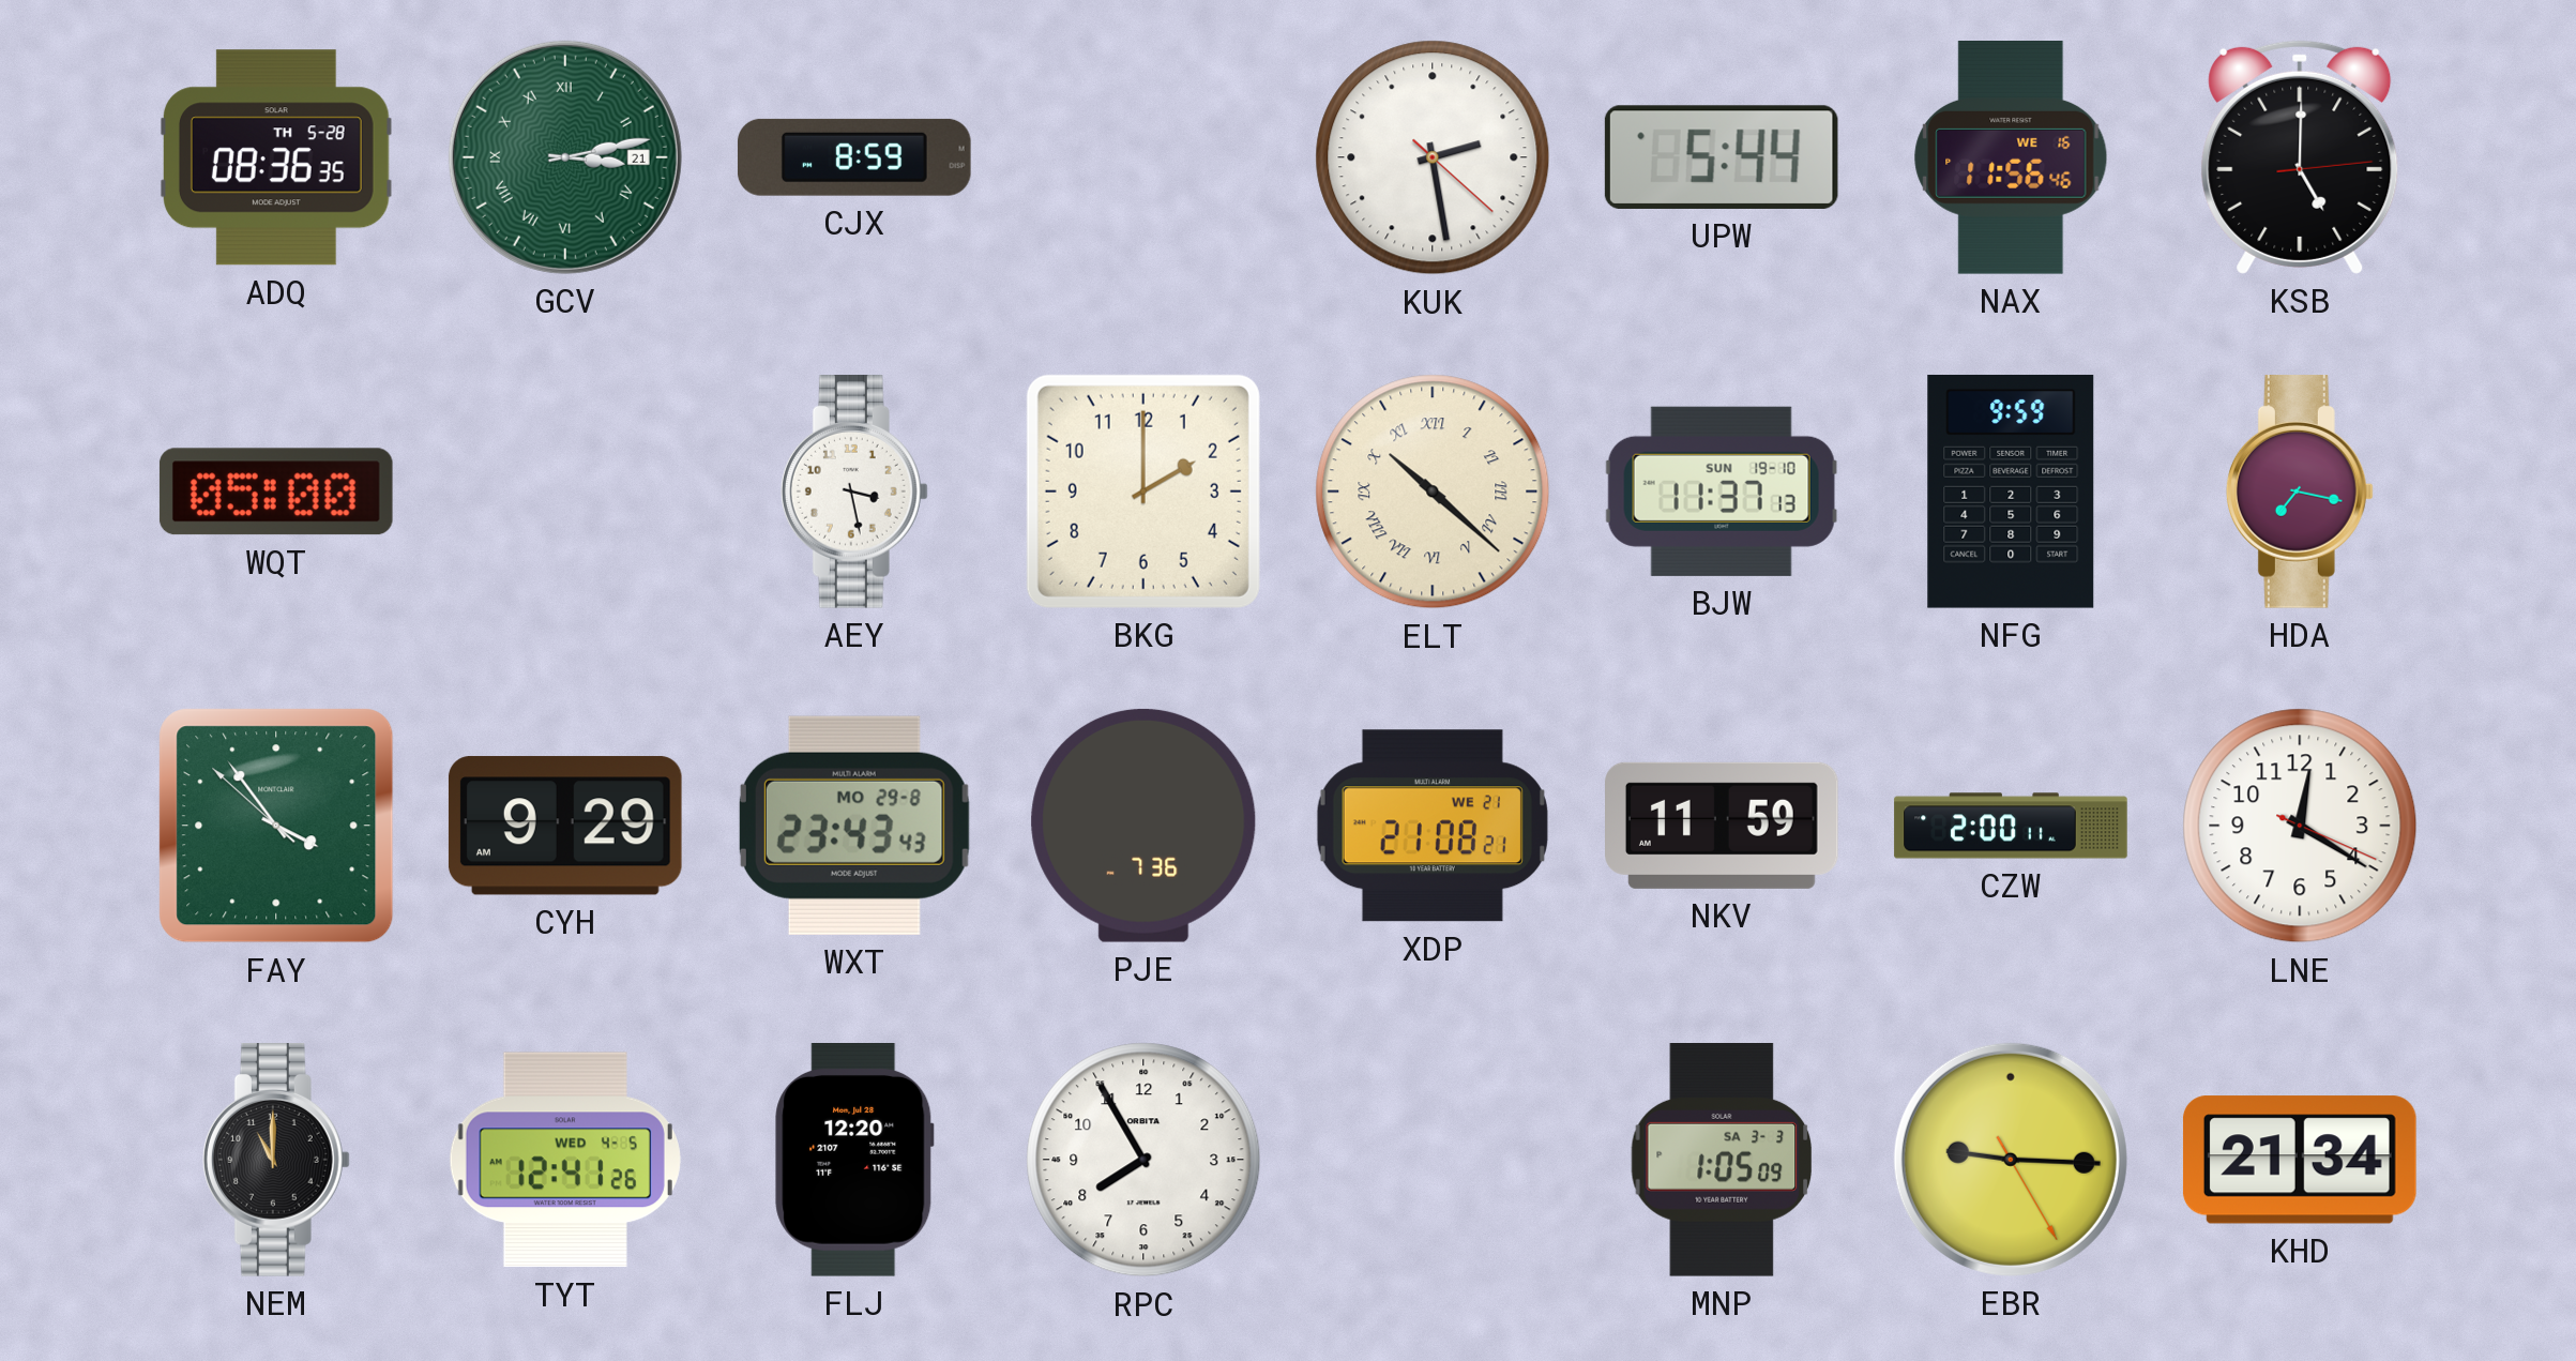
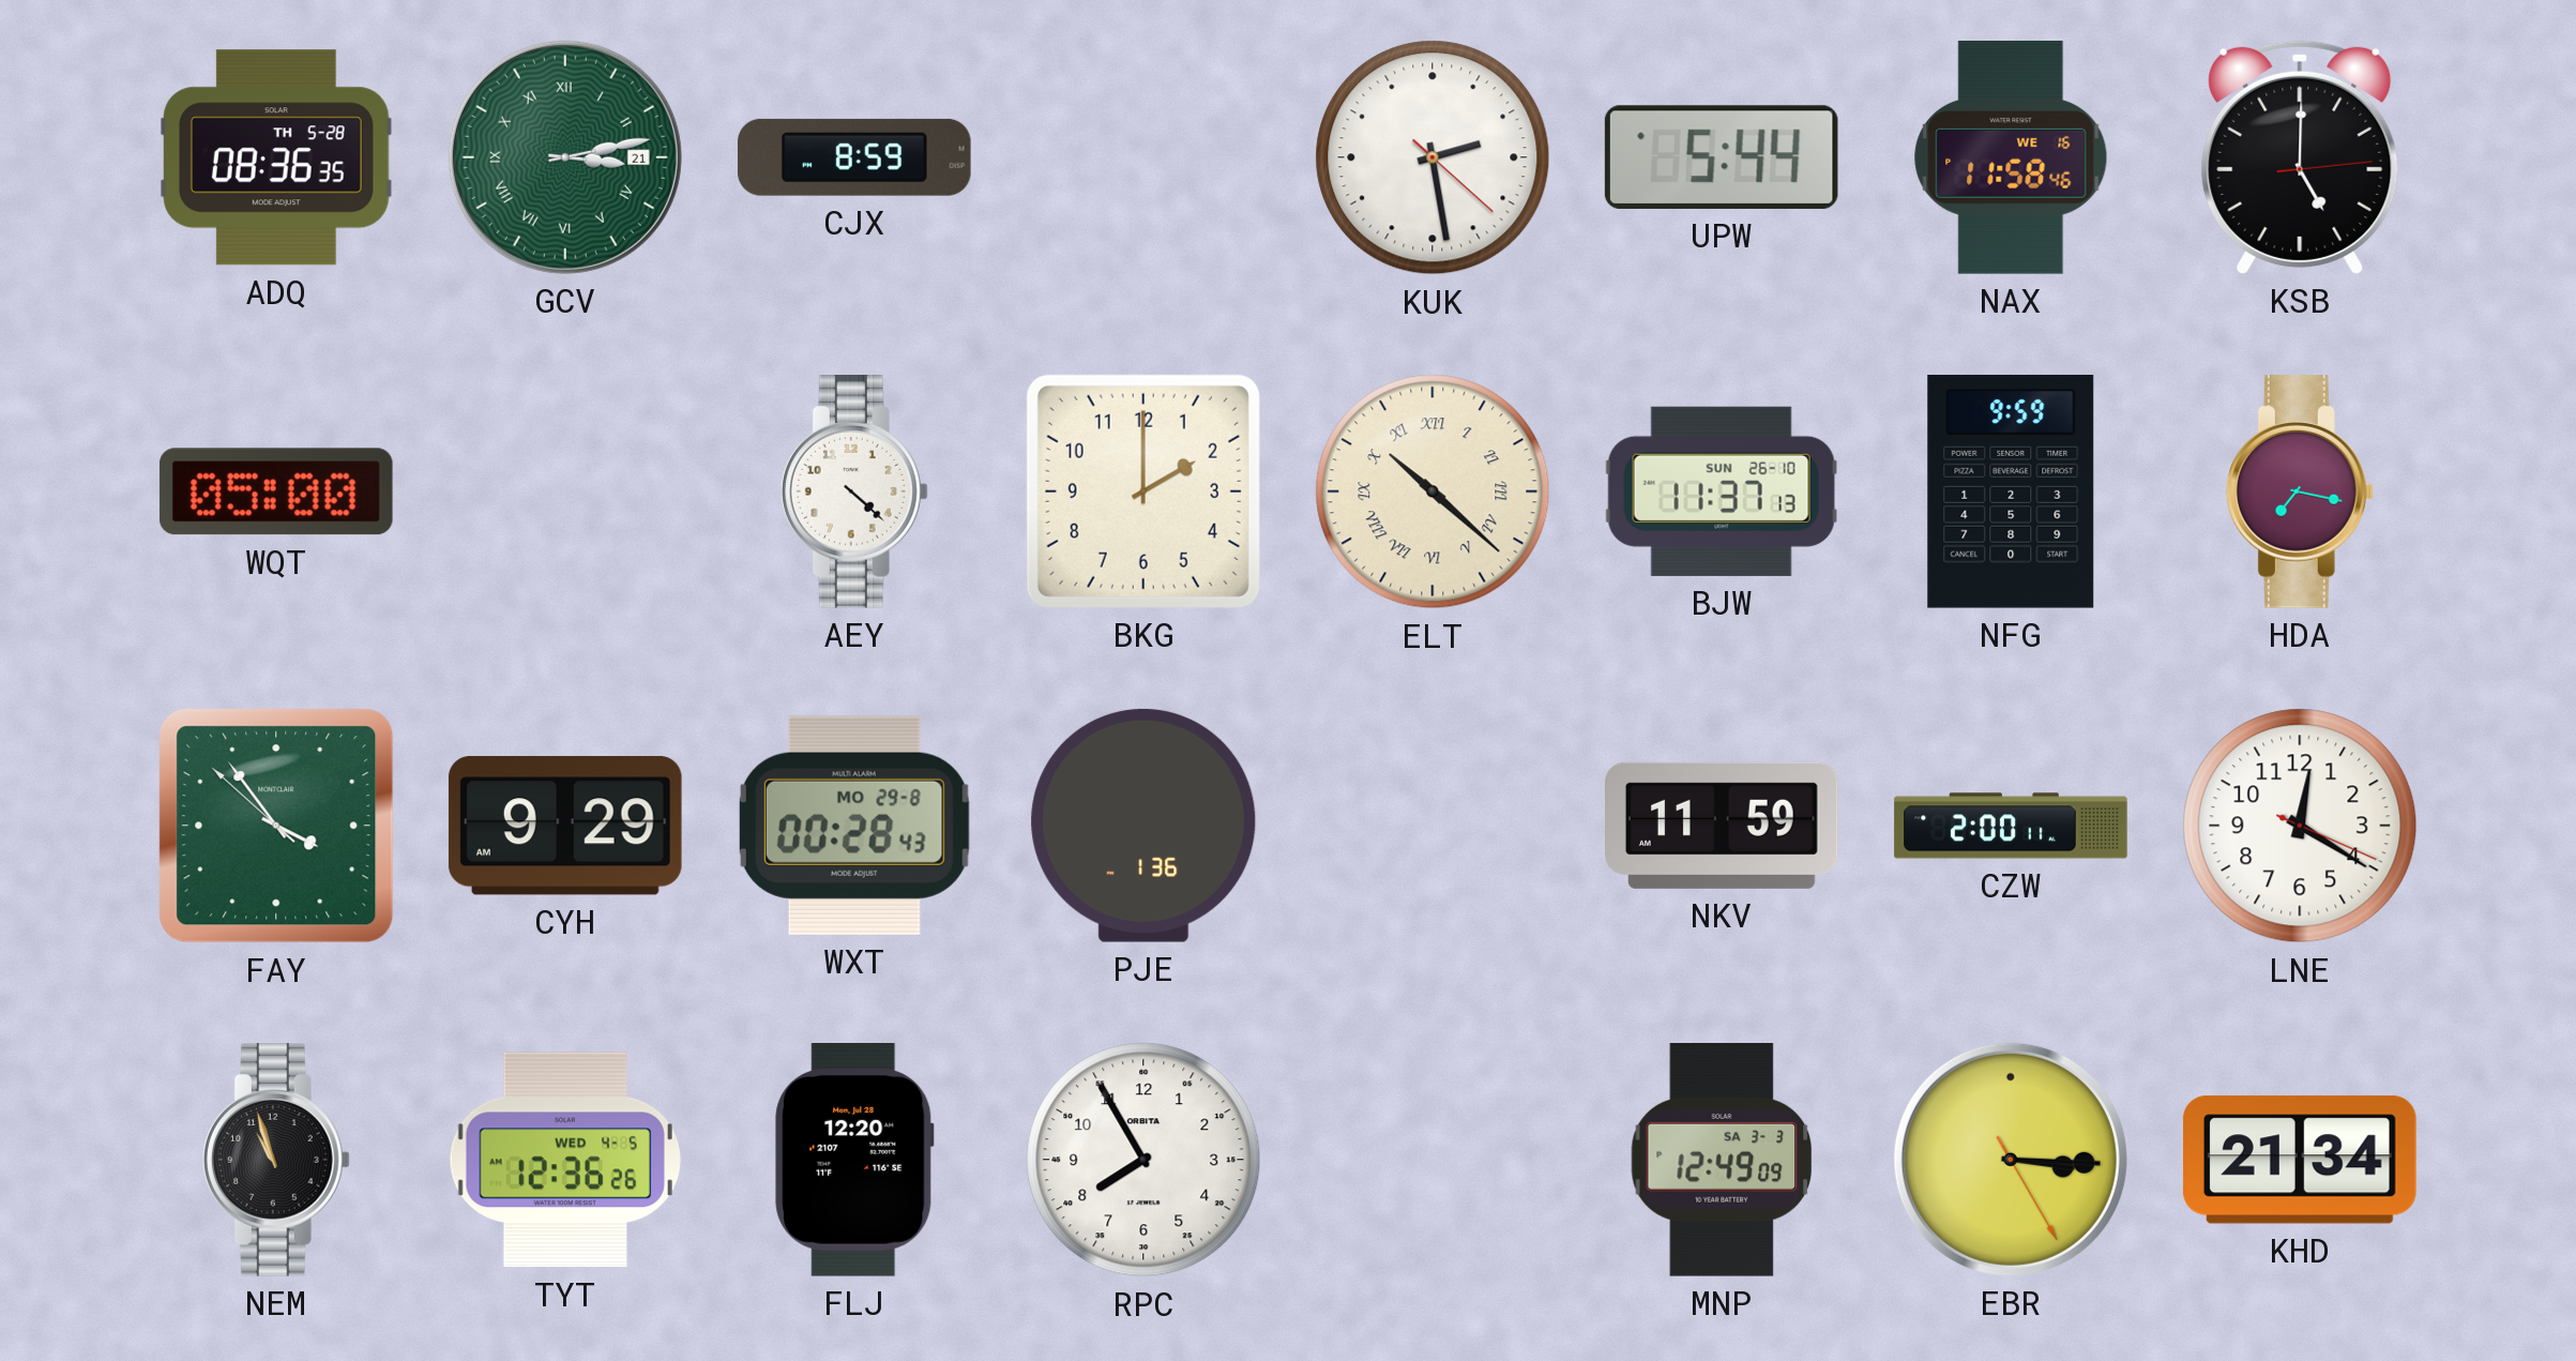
NAX: 11:56 -> 11:58 (2011, 158)
AEY: 3:28 -> 4:22 (854, 493)
BJW date: SUN 19-10 -> SUN 26-10 (1722, 492)
WXT: 23:43 -> 00:28 (854, 826)
PJE: 7:36 -> 1:36 (1143, 826)
XDP: 21:08 -> none (1433, 826)
NEM: 11:00 -> 10:57 (276, 1161)
TYT: 12:41 -> 12:36 (565, 1160)
MNP: 1:05 -> 12:49 (1722, 1161)
EBR: 9:15 -> 3:15 (2011, 1160)
